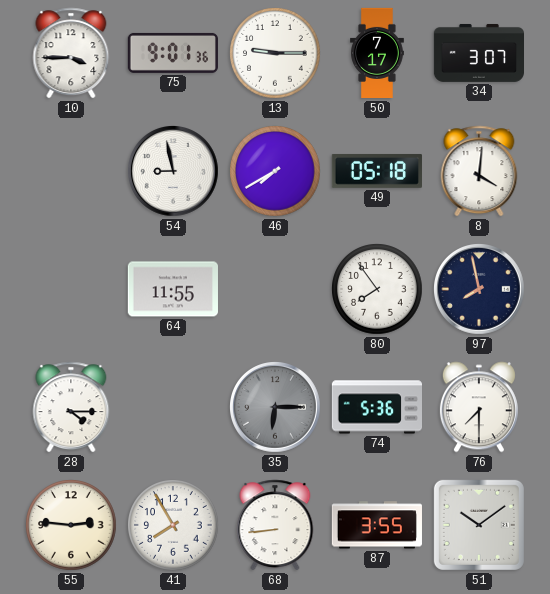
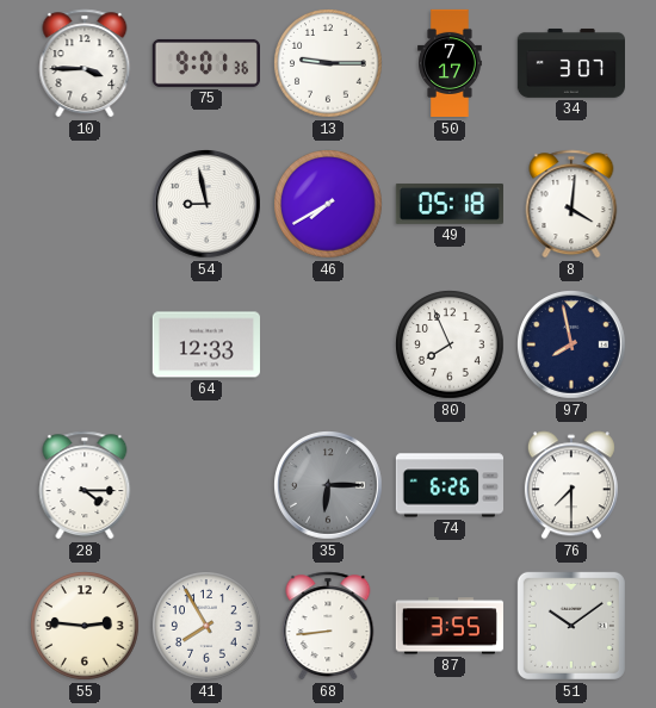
64: 11:55 -> 12:33 (206, 344)
80: 7:54 -> 7:56 (450, 344)
74: 5:36 -> 6:26 (448, 485)
